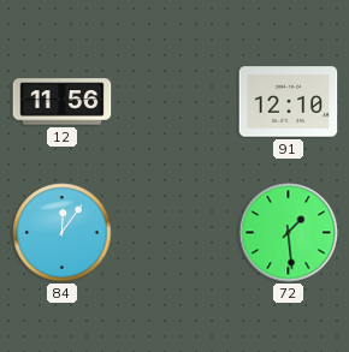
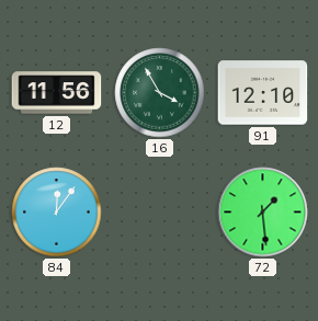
16: none -> 3:55 (160, 93)
